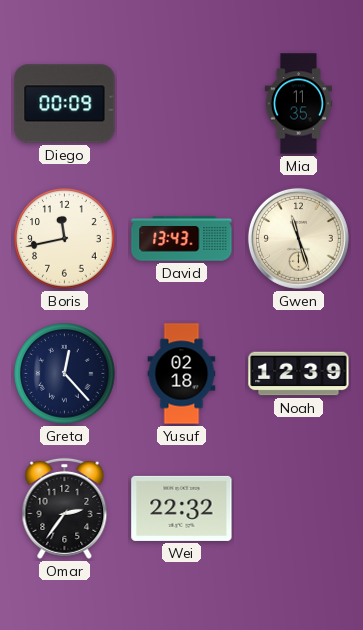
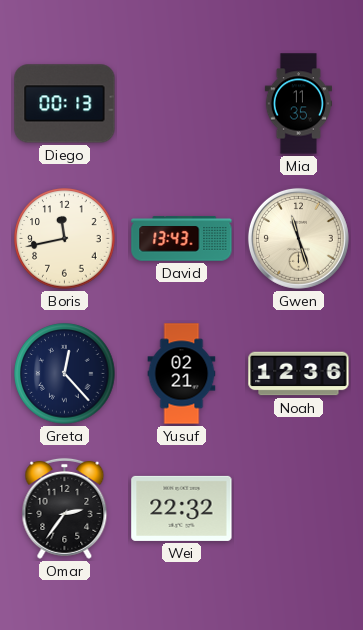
Diego: 00:09 -> 00:13 (65, 104)
Yusuf: 02:18 -> 02:21 (182, 374)
Noah: 12:39 -> 12:36 (299, 374)
